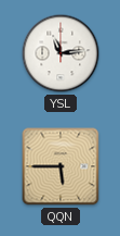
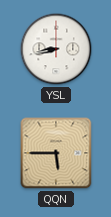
YSL: 11:14 -> 8:43 (56, 49)
